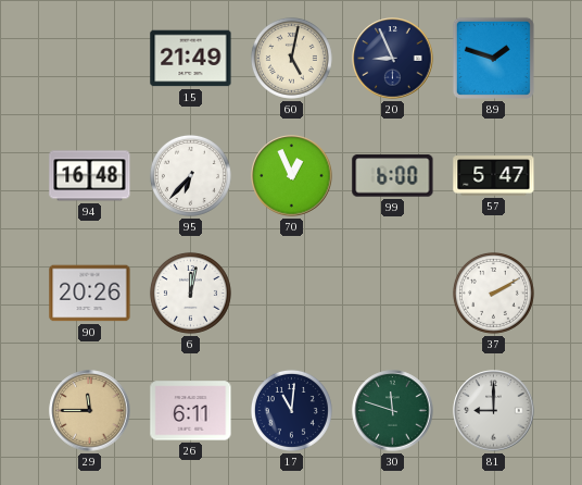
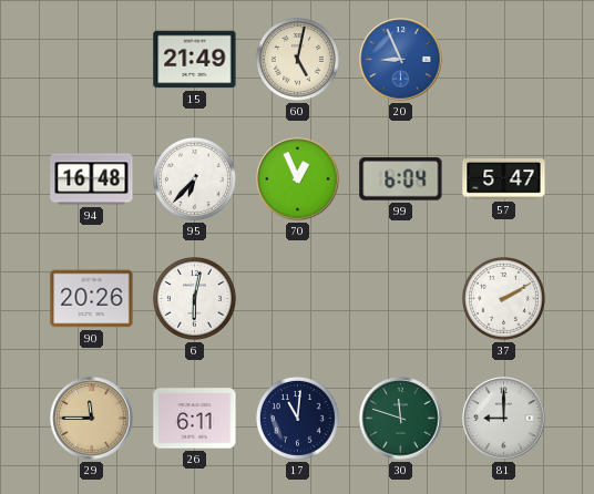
20 dial: navy -> blue (401, 60)
89: 1:48 -> none (493, 58)
99: 6:00 -> 6:04 (401, 179)
6: 12:02 -> 6:02 (194, 298)
